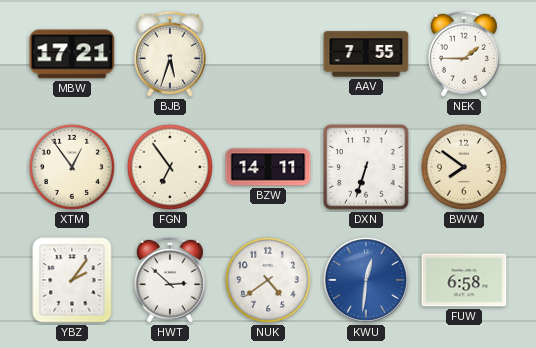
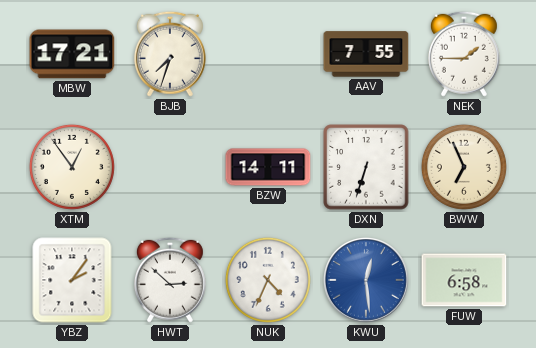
BJB: 5:33 -> 7:33 (170, 54)
FGN: 6:54 -> none (170, 167)
BWW: 7:51 -> 6:56 (464, 167)
NUK: 4:39 -> 4:34 (268, 280)
KWU: 12:31 -> 12:29 (366, 280)
